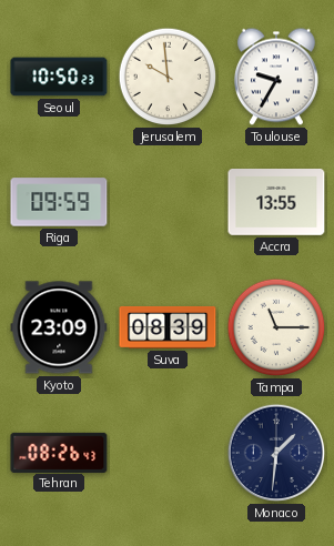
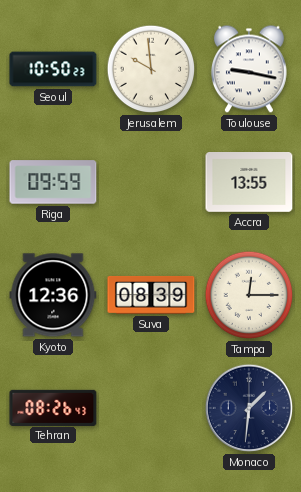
Toulouse: 9:35 -> 9:17 (249, 69)
Kyoto: 23:09 -> 12:36 (53, 295)
Tampa: 11:15 -> 12:15 (249, 295)
